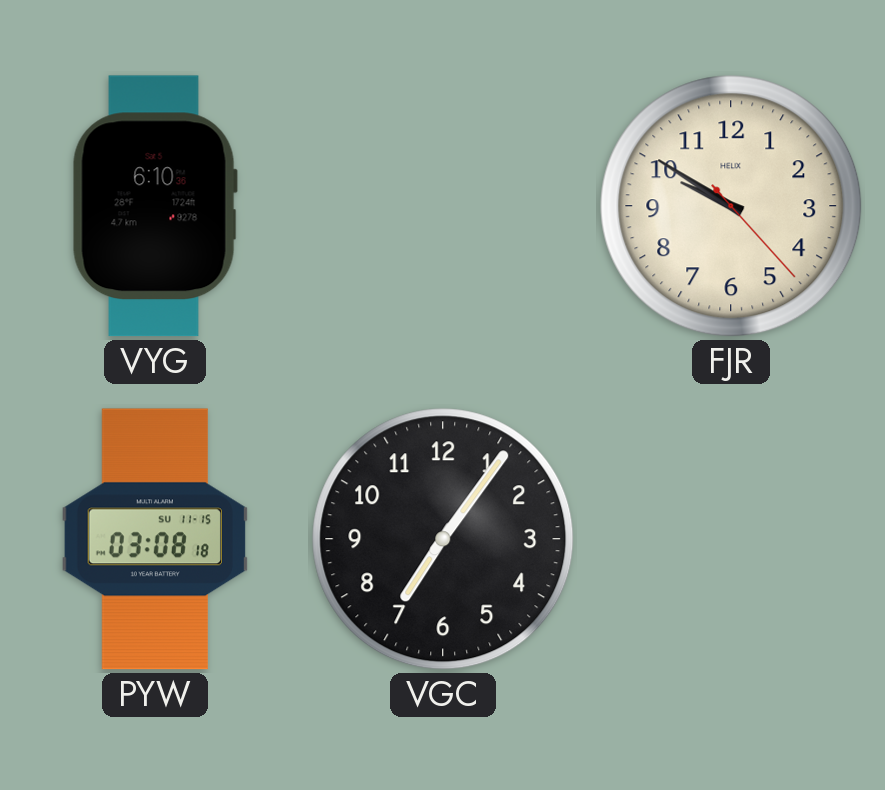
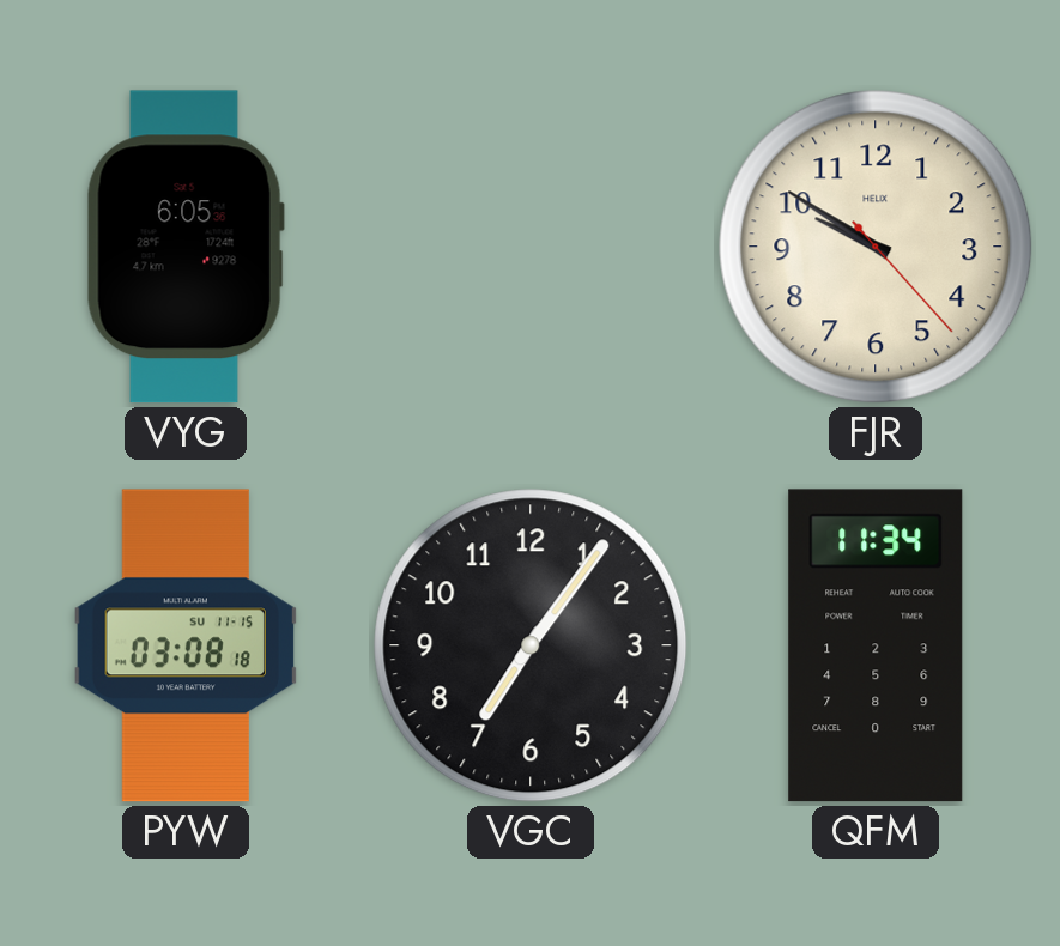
VYG: 6:10 -> 6:05 (186, 247)
QFM: none -> 11:34 (876, 645)
